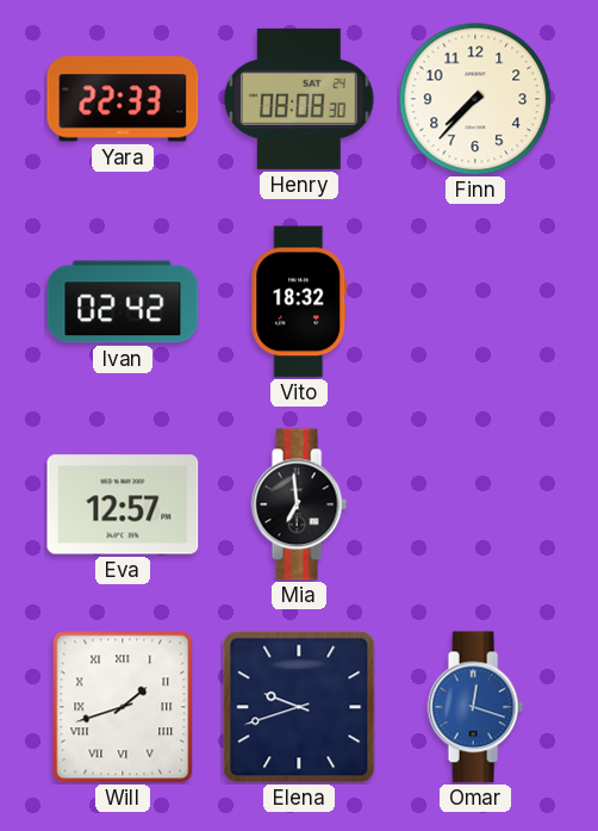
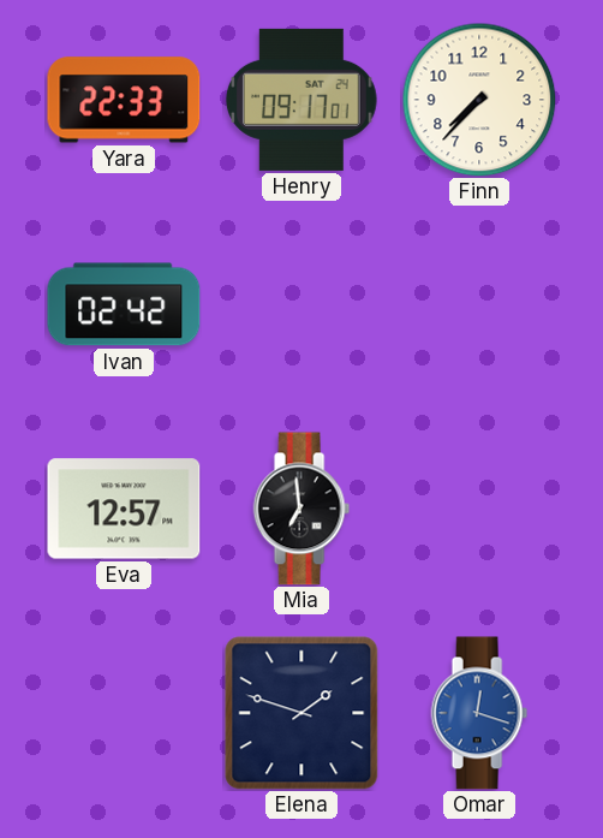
Henry: 08:08 -> 09:17 (301, 100)
Vito: 18:32 -> none (299, 302)
Will: 1:42 -> none (123, 707)
Elena: 9:42 -> 1:48 (301, 713)
